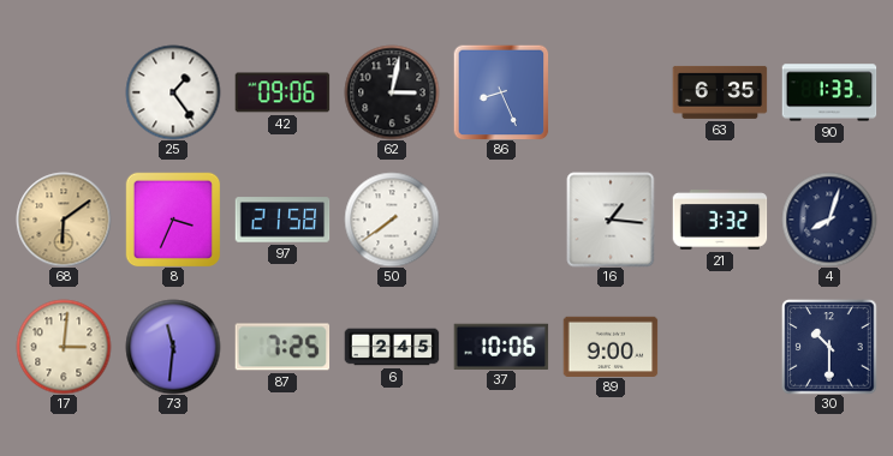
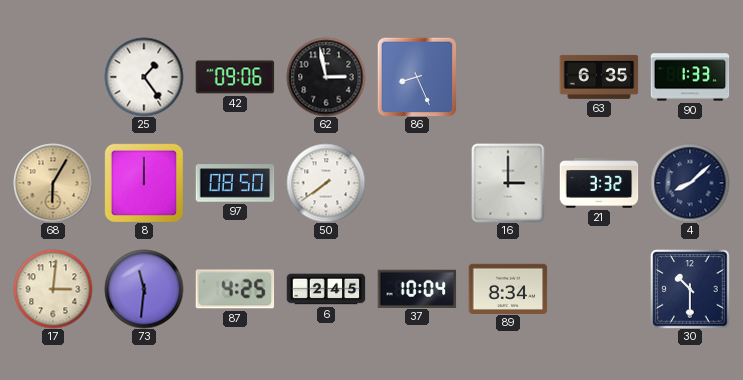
62: 3:02 -> 2:58 (326, 77)
68: 6:09 -> 6:05 (53, 183)
8: 3:34 -> 12:00 (144, 183)
97: 21:58 -> 08:50 (235, 183)
16: 1:16 -> 3:00 (508, 183)
4: 8:03 -> 8:08 (690, 183)
87: 7:25 -> 4:25 (235, 289)
37: 10:06 -> 10:04 (417, 288)
89: 9:00 -> 8:34 (508, 288)
